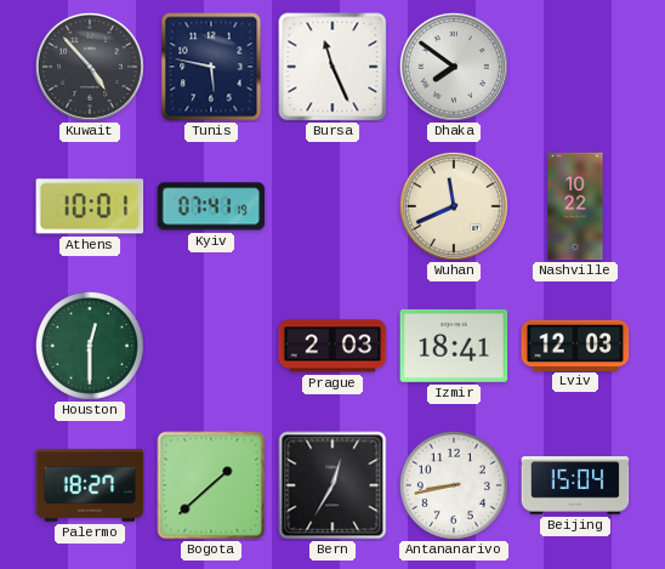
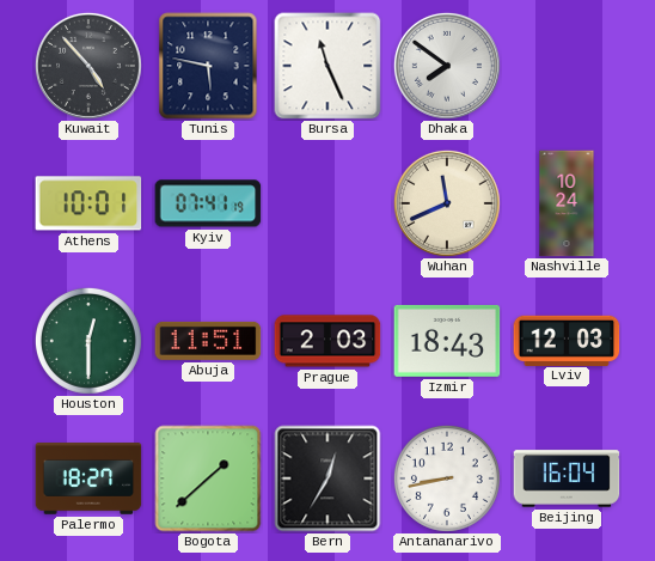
Nashville: 10:22 -> 10:24 (567, 203)
Abuja: none -> 11:51 (208, 341)
Izmir: 18:41 -> 18:43 (447, 341)
Beijing: 15:04 -> 16:04 (567, 478)
